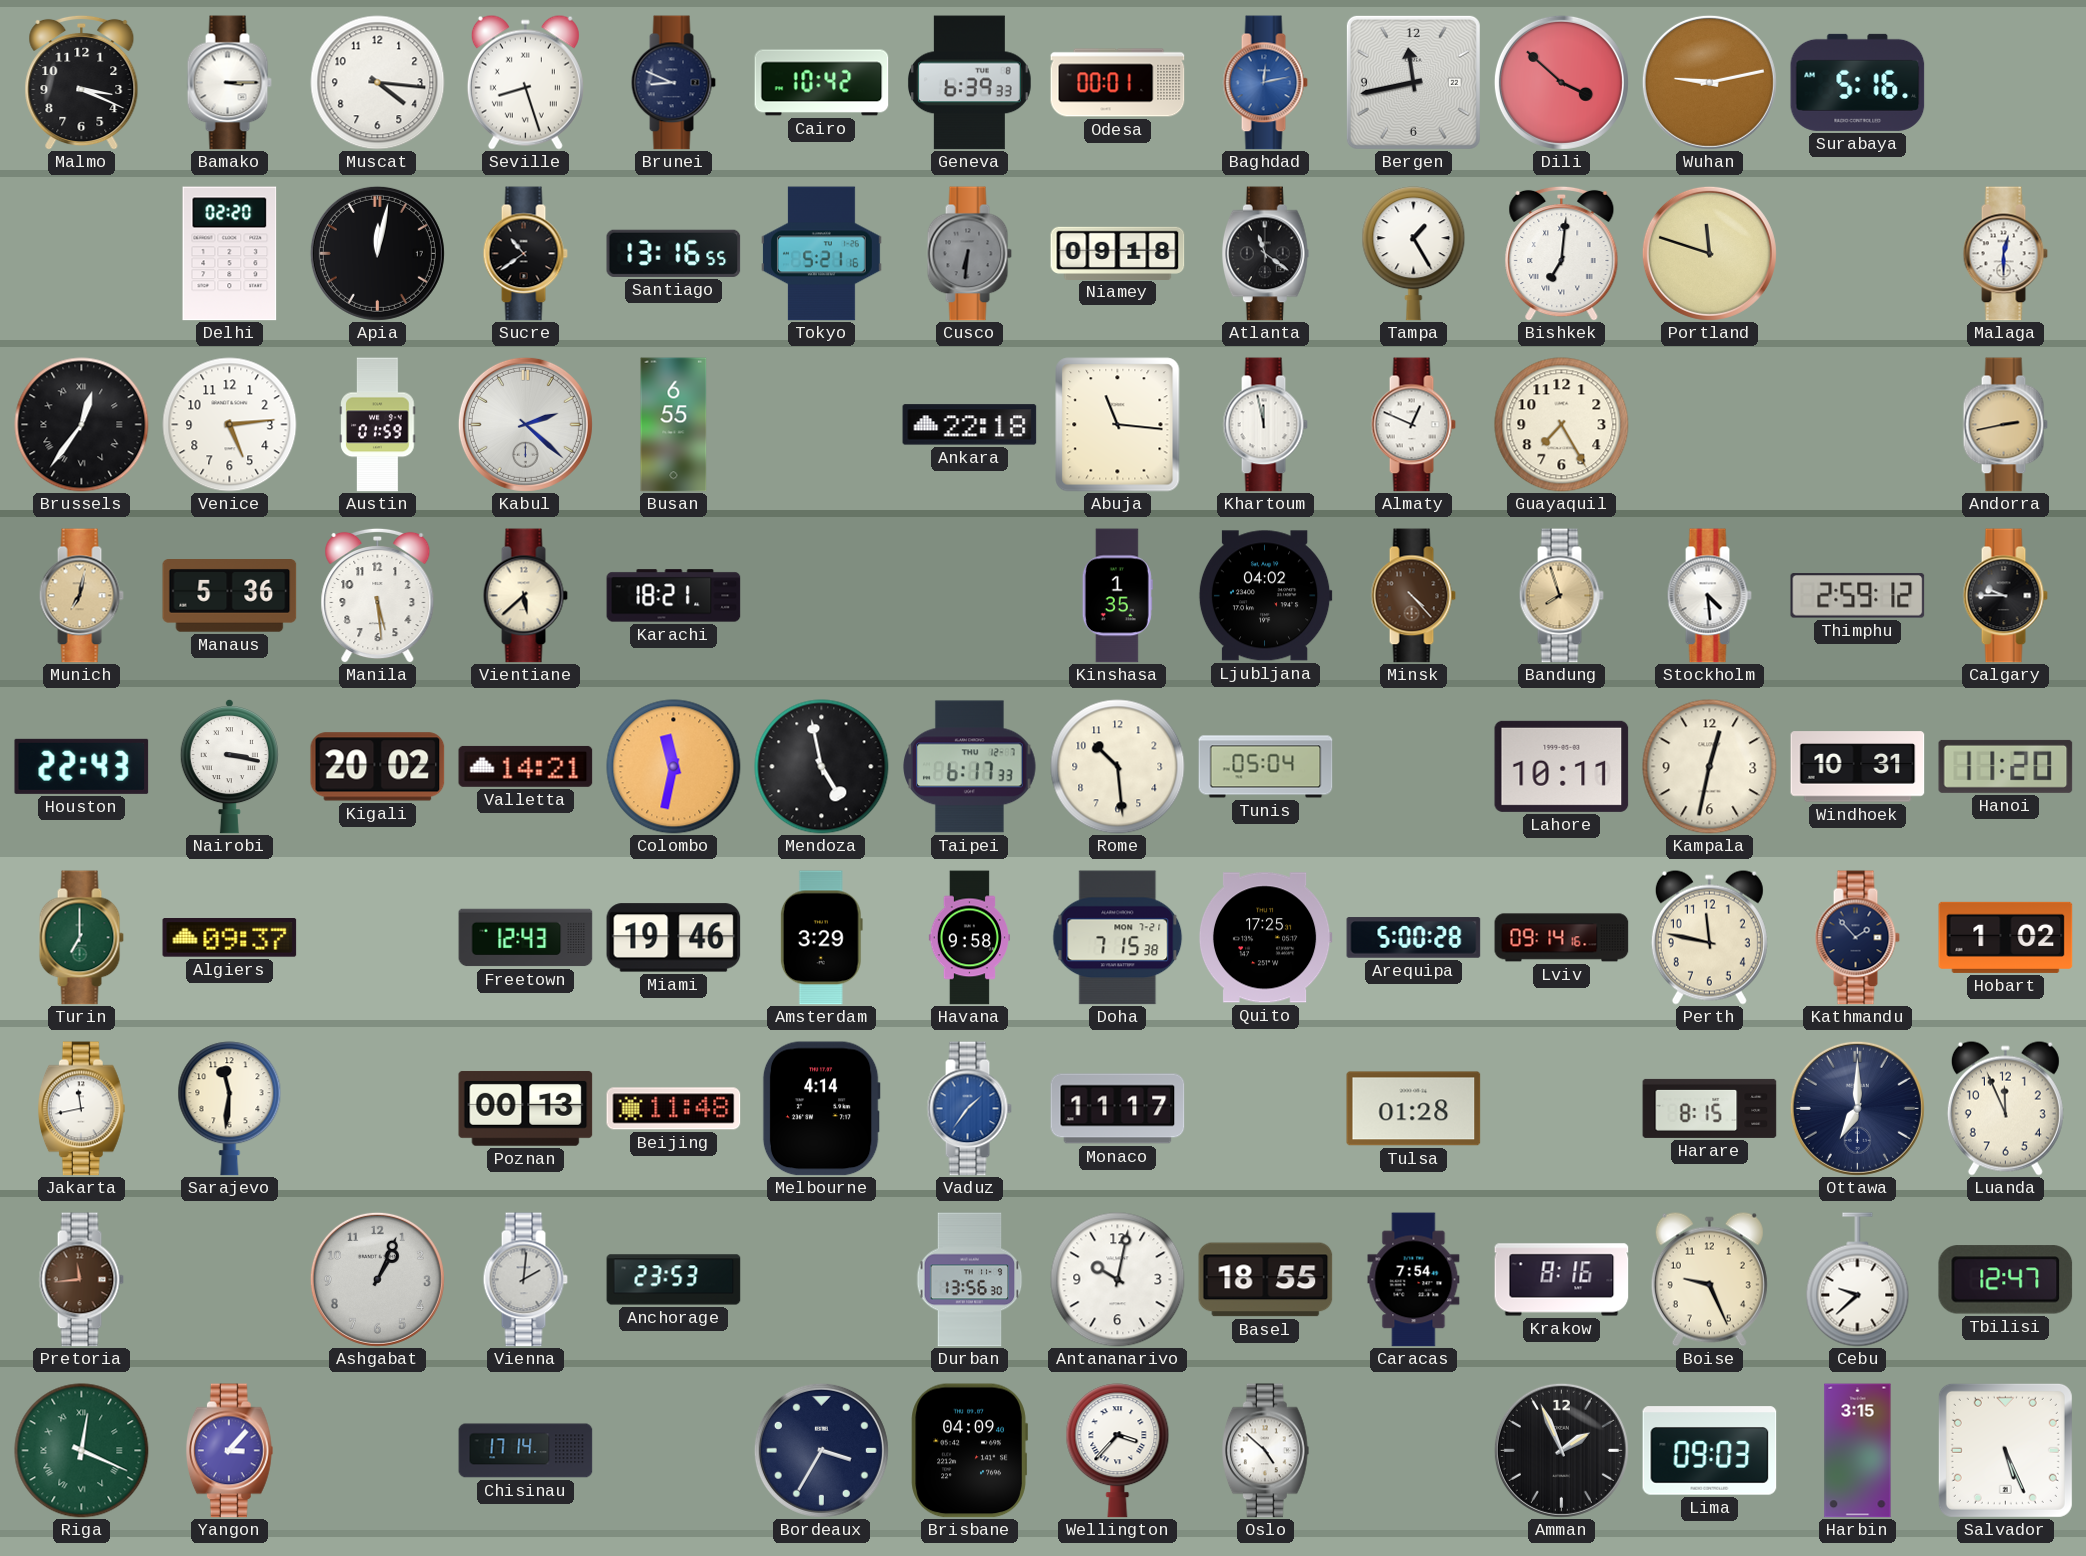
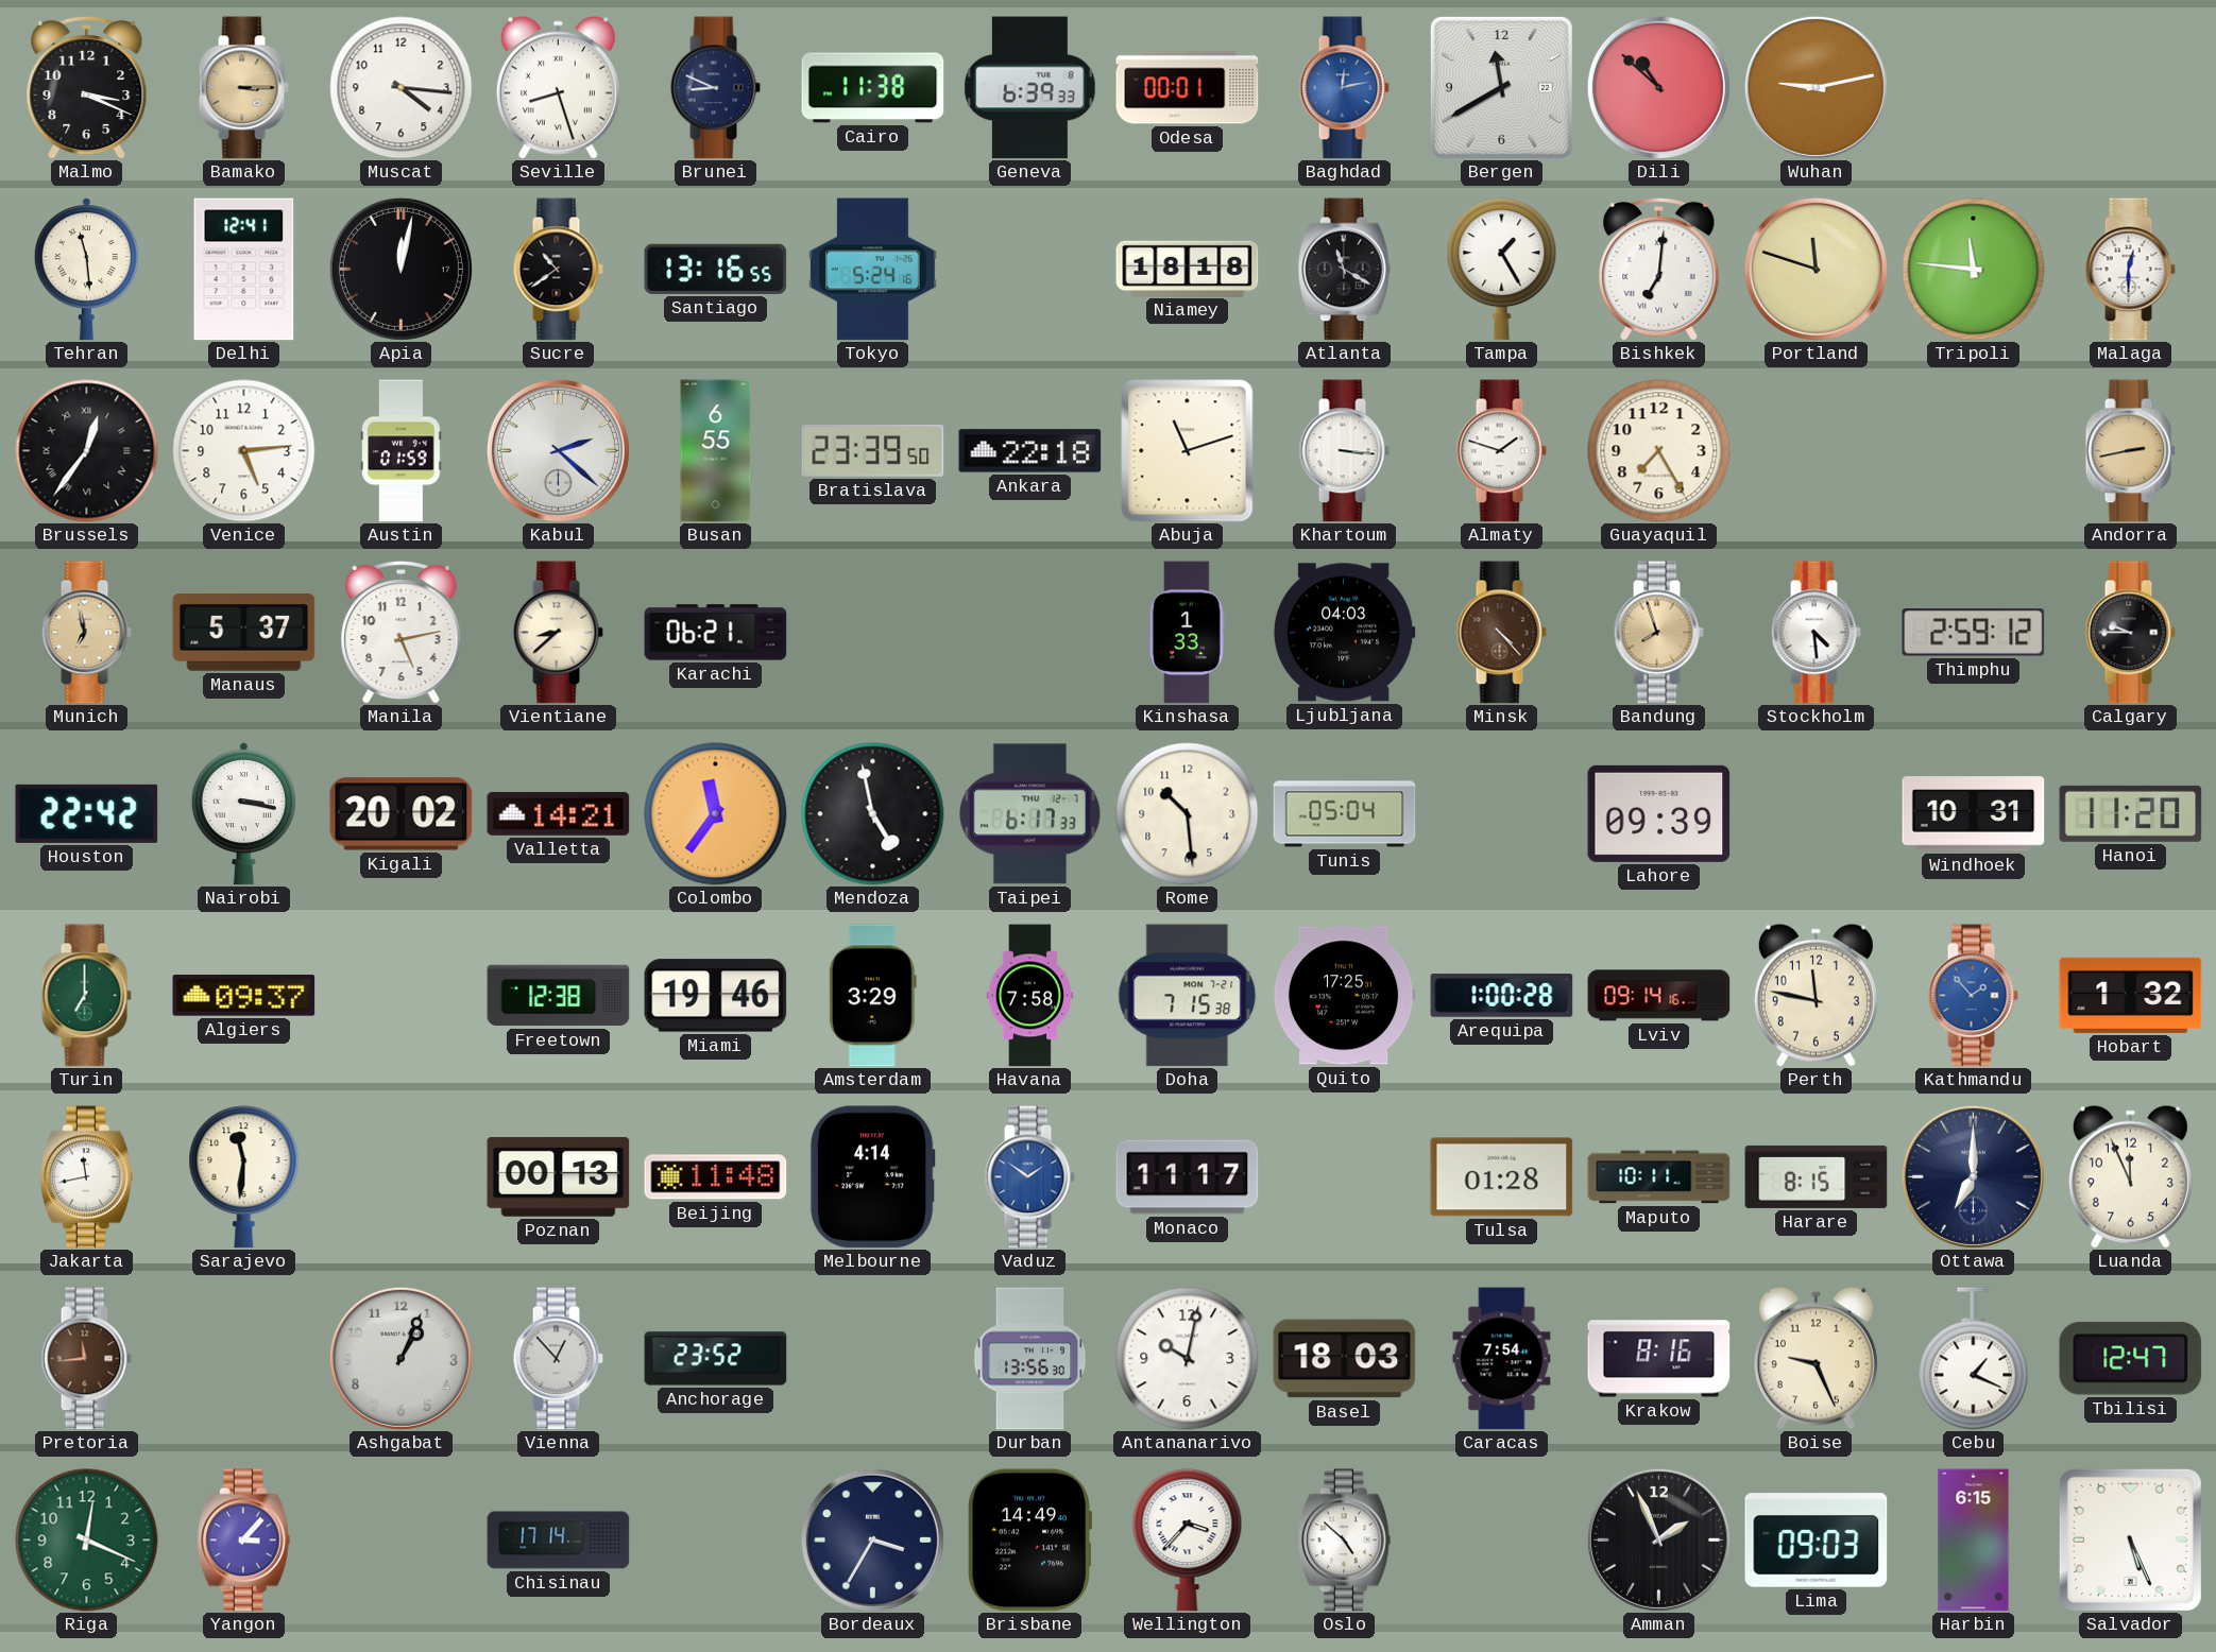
Bamako dial: white -> champagne (243, 88)
Cairo: 10:42 -> 11:38 (873, 88)
Bergen: 11:43 -> 11:40 (1501, 87)
Dili: 3:52 -> 10:52 (1658, 87)
Surabaya: 5:16 -> none (1858, 82)
Tehran: none -> 11:29 (86, 269)
Delhi: 02:20 -> 12:41 (244, 270)
Tokyo: 5:21 -> 5:24 (873, 270)
Cusco: 6:31 -> none (969, 254)
Niamey: 09:18 -> 18:18 (1188, 269)
Atlanta: 11:21 -> 11:20 (1344, 270)
Tripoli: none -> 11:46 (1974, 270)
Bratislava: none -> 23:39 (873, 450)
Abuja: 11:16 -> 11:12 (1188, 451)
Khartoum: 11:58 -> 3:16 (1344, 451)
Almaty: 12:49 -> 1:48 (1501, 451)
Munich: 7:02 -> 6:58 (86, 633)
Manaus: 5:36 -> 5:37 (244, 633)
Manila: 5:29 -> 5:13 (402, 632)
Vientiane: 5:38 -> 8:38 (558, 633)
Karachi: 18:21 -> 06:21 (716, 633)
Kinshasa: 1:35 -> 1:33 (1187, 633)
Ljubljana: 04:02 -> 04:03 (1344, 633)
Houston: 22:43 -> 22:42 (87, 813)
Colombo: 11:32 -> 11:36 (716, 814)
Lahore: 10:11 -> 09:39 (1659, 813)
Kampala: 12:32 -> none (1710, 767)
Freetown: 12:43 -> 12:38 (559, 996)
Havana: 9:58 -> 7:58 (1029, 996)
Arequipa: 5:00 -> 1:00 (1502, 996)
Kathmandu dial: navy -> blue (1973, 996)
Hobart: 1:02 -> 1:32 (2131, 995)
Vaduz: 1:36 -> 1:51 (1029, 1177)
Maputo: none -> 10:11 (1659, 1177)
Vienna: 2:01 -> 12:53 (558, 1359)
Anchorage: 23:53 -> 23:52 (716, 1359)
Basel: 18:55 -> 18:03 (1345, 1359)
Cebu: 9:38 -> 1:19 (1974, 1359)
Riga numerals: Roman -> Arabic (87, 1541)
Brisbane: 04:09 -> 14:49 (1029, 1541)
Harbin: 3:15 -> 6:15 (1974, 1541)
